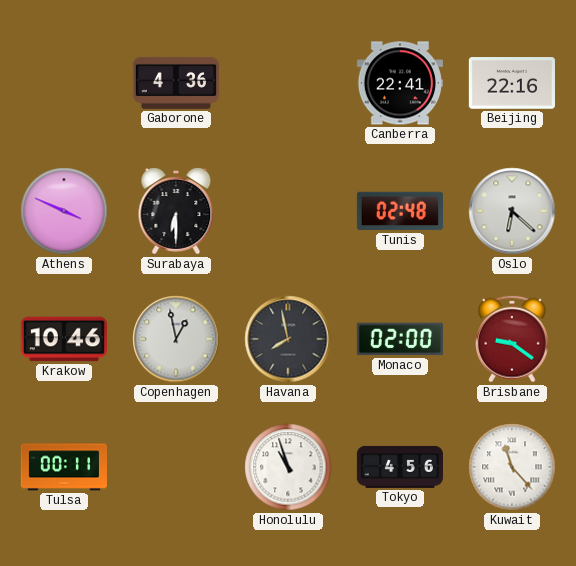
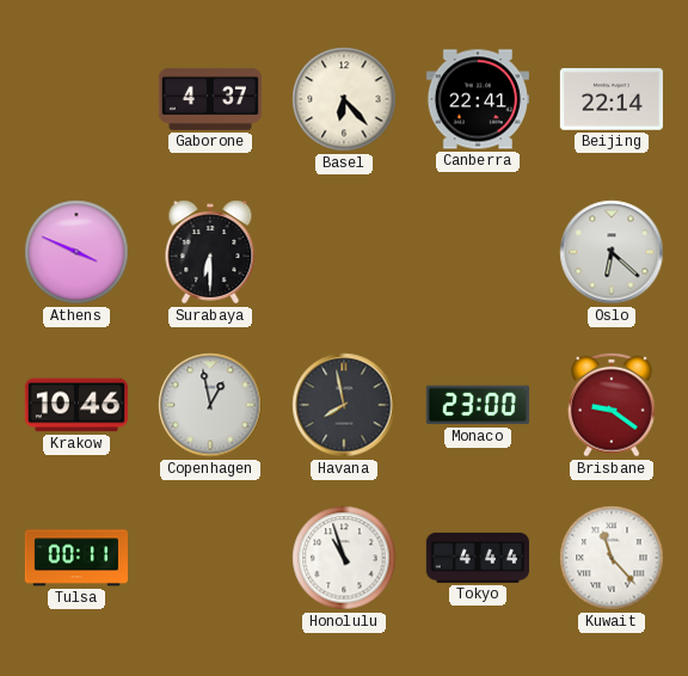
Gaborone: 4:36 -> 4:37 (210, 99)
Basel: none -> 6:23 (344, 99)
Beijing: 22:16 -> 22:14 (612, 99)
Tunis: 02:48 -> none (400, 211)
Monaco: 02:00 -> 23:00 (478, 405)
Tokyo: 4:56 -> 4:44 (478, 558)
